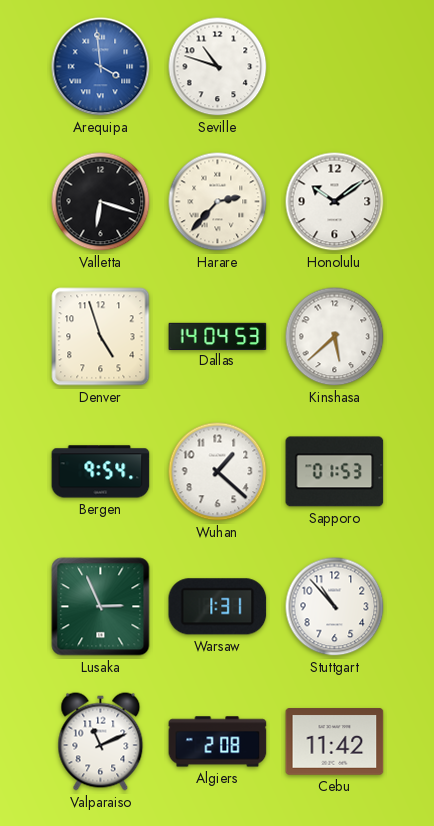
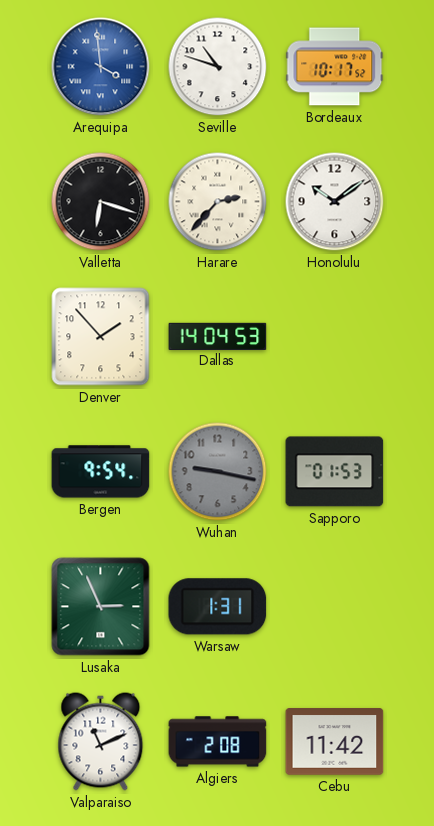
Bordeaux: none -> 10:17 (335, 67)
Denver: 4:57 -> 1:53 (101, 337)
Kinshasa: 5:38 -> none (335, 337)
Wuhan: 1:22 -> 9:17 (218, 472)
Wuhan dial: white -> grey (218, 472)
Stuttgart: 10:53 -> none (335, 607)
